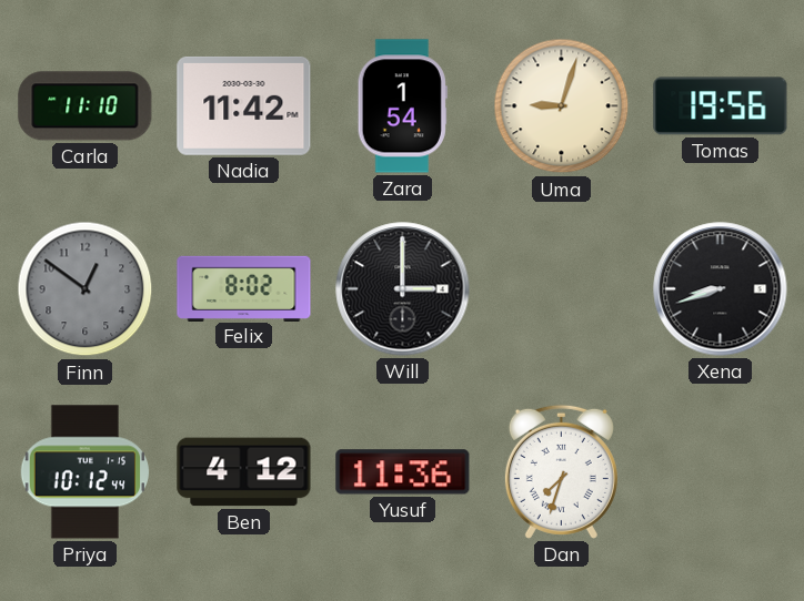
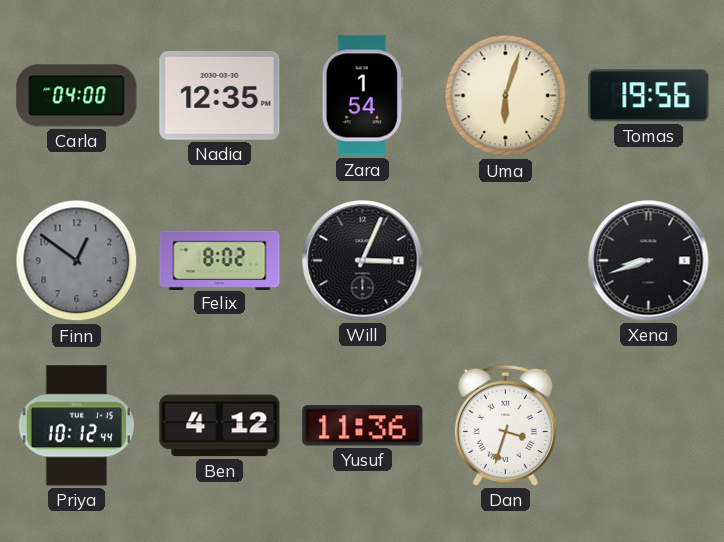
Carla: 11:10 -> 04:00 (77, 96)
Nadia: 11:42 -> 12:35 (220, 95)
Uma: 9:03 -> 6:03 (506, 96)
Will: 3:00 -> 3:04 (363, 261)
Dan: 7:33 -> 3:33 (505, 425)
